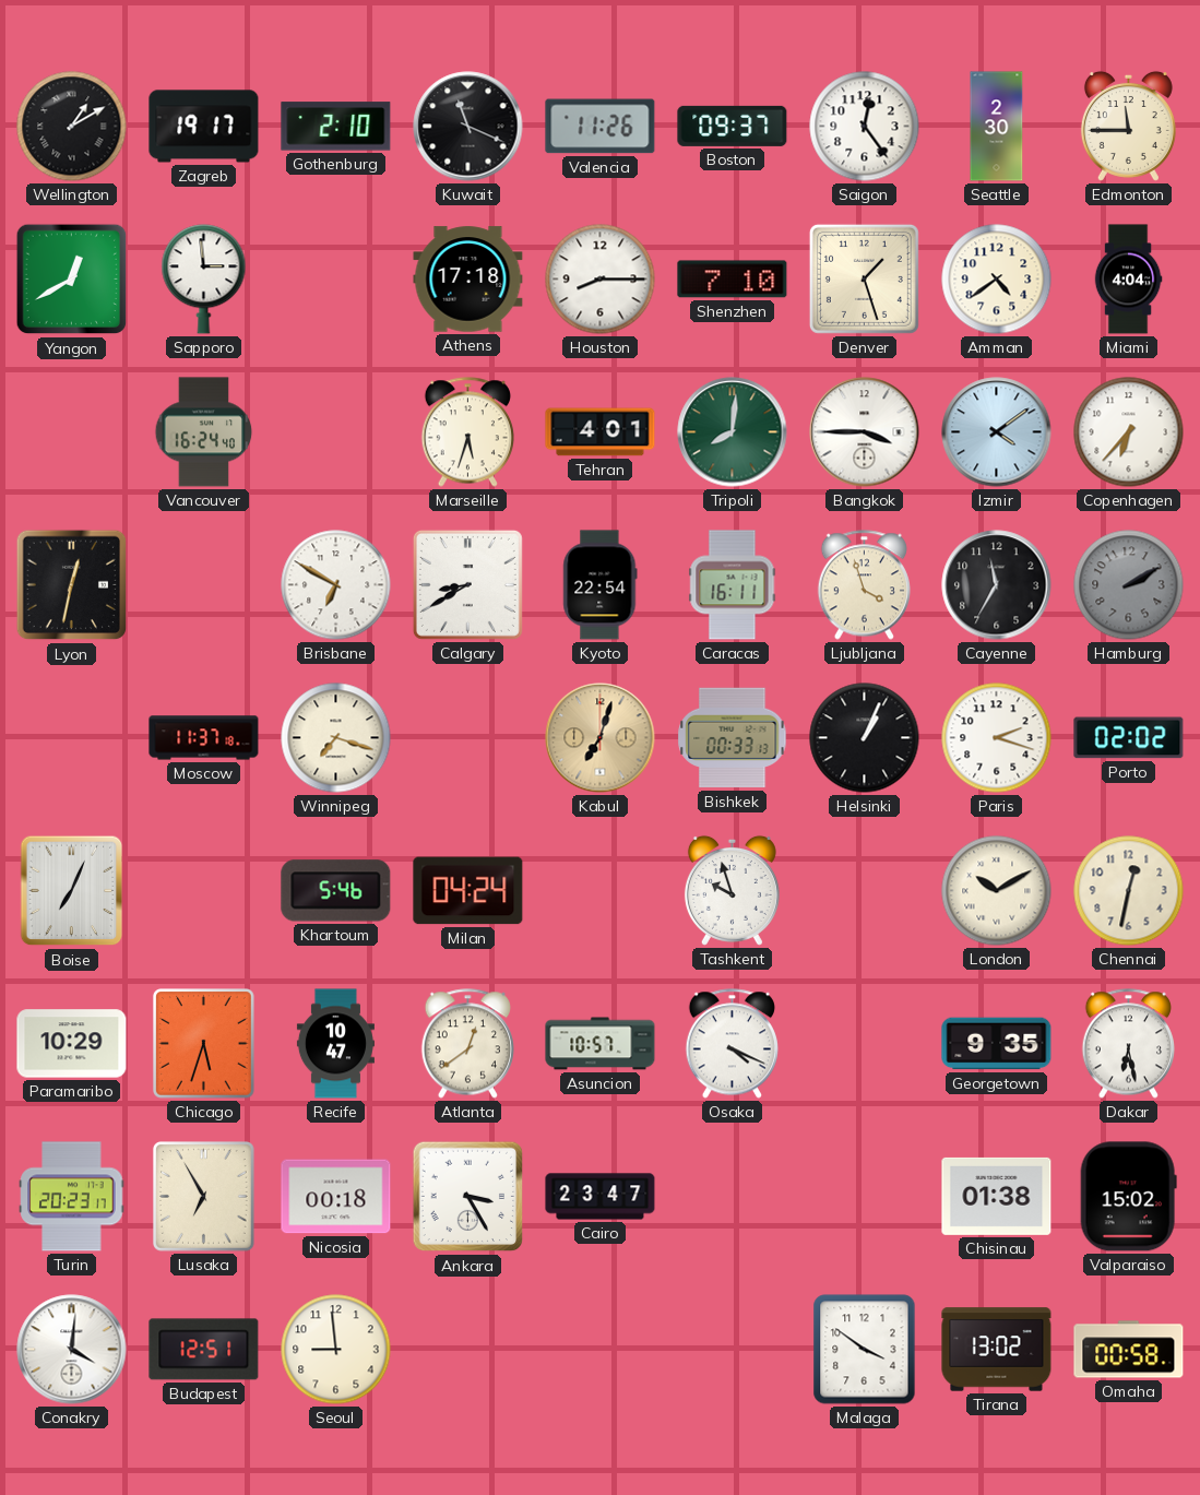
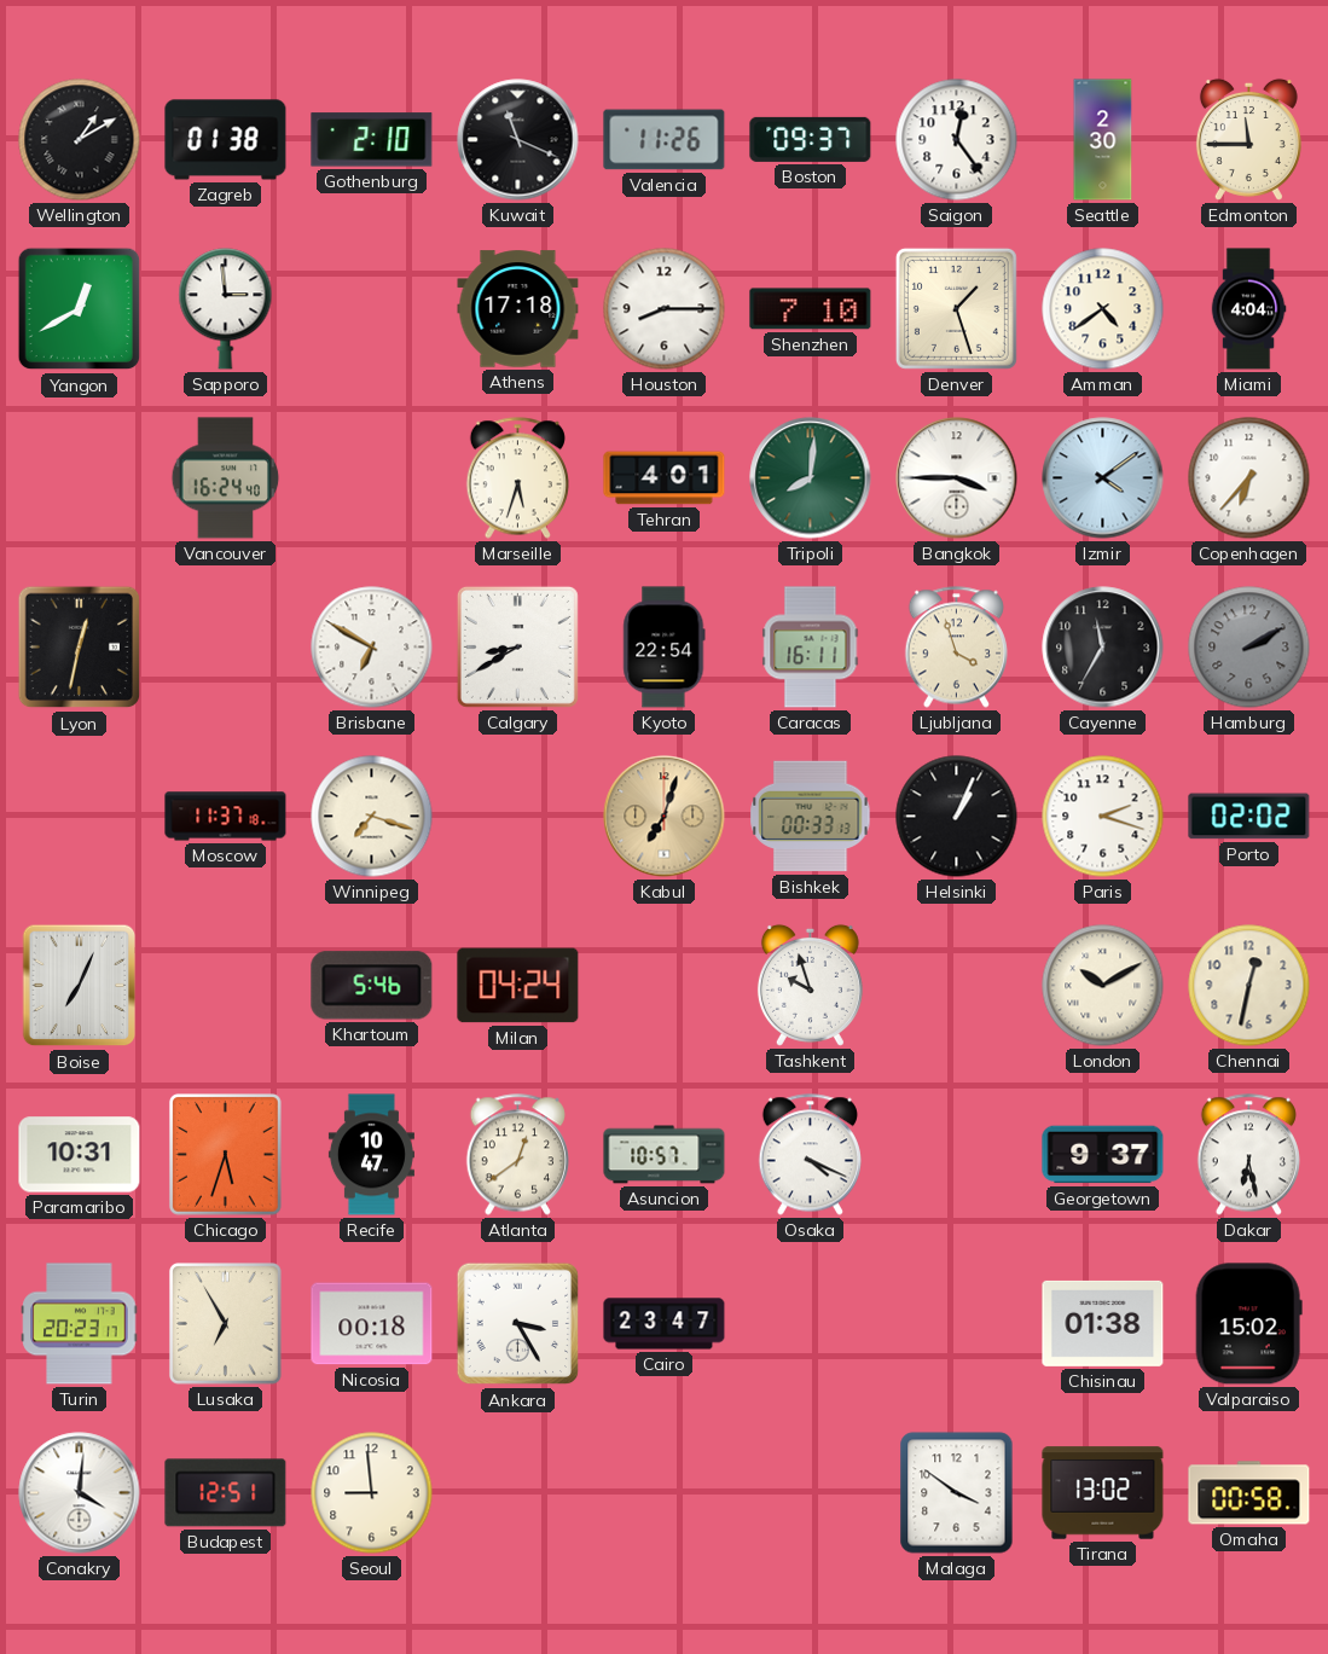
Zagreb: 19:17 -> 01:38 (226, 140)
Paramaribo: 10:29 -> 10:31 (80, 1155)
Georgetown: 9:35 -> 9:37 (1103, 1155)
